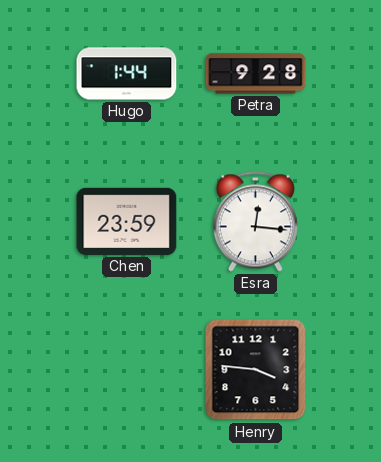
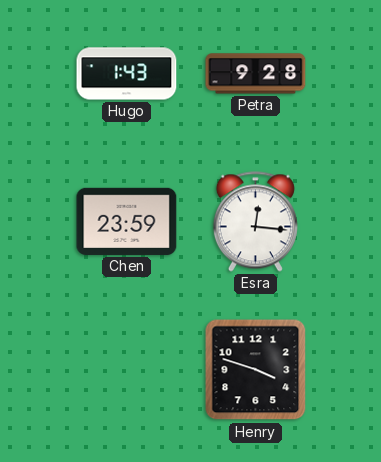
Hugo: 1:44 -> 1:43 (127, 74)
Henry: 3:46 -> 3:48 (256, 370)
